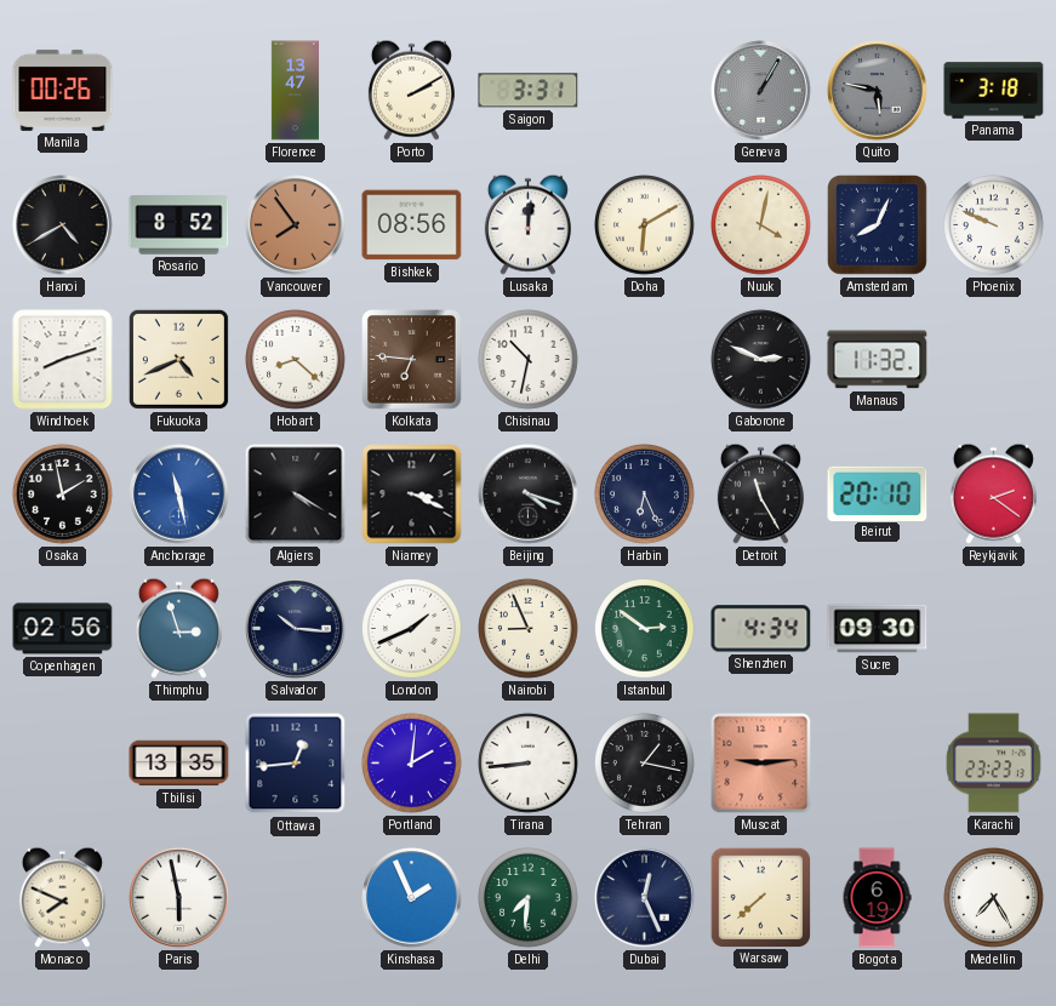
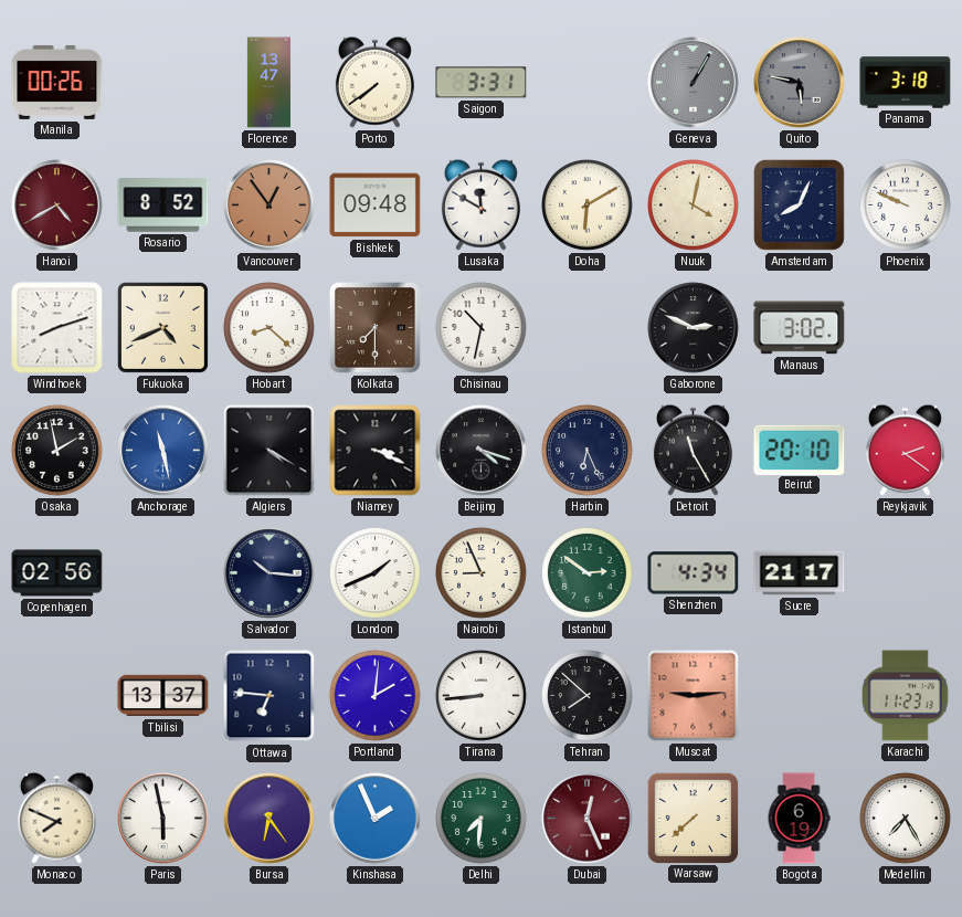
Porto: 2:10 -> 7:39 (374, 82)
Hanoi dial: black -> burgundy (57, 205)
Vancouver: 7:54 -> 12:54 (269, 205)
Bishkek: 08:56 -> 09:48 (376, 205)
Lusaka: 12:01 -> 11:50 (480, 204)
Kolkata: 6:46 -> 7:30 (376, 328)
Manaus: 11:32 -> 3:02 (800, 328)
Thimphu: 2:57 -> none (178, 628)
Sucre: 09:30 -> 21:17 (800, 573)
Tbilisi: 13:35 -> 13:37 (163, 696)
Ottawa: 12:44 -> 6:46 (269, 696)
Tehran: 1:17 -> 7:52 (588, 696)
Karachi: 23:23 -> 11:23 (905, 696)
Bursa: none -> 6:24 (269, 819)
Dubai dial: navy -> burgundy (588, 819)
